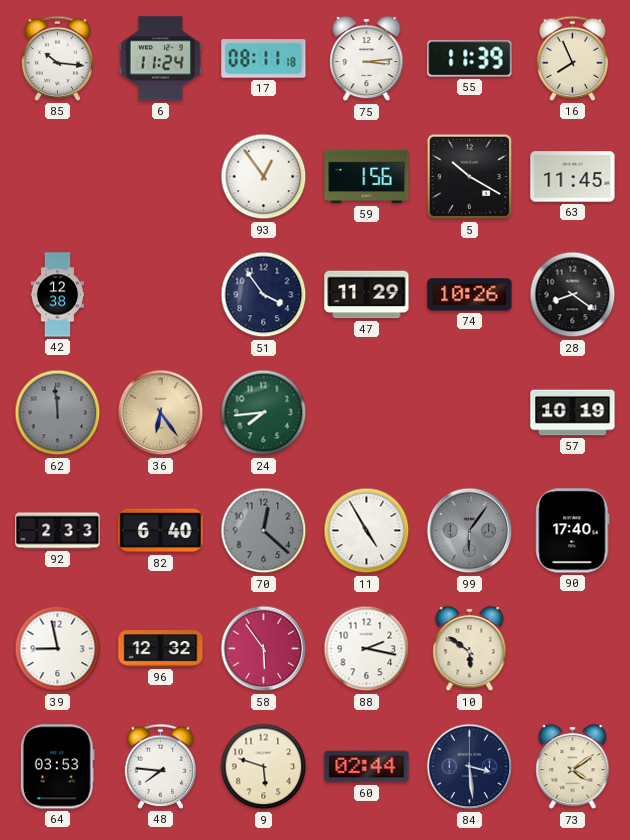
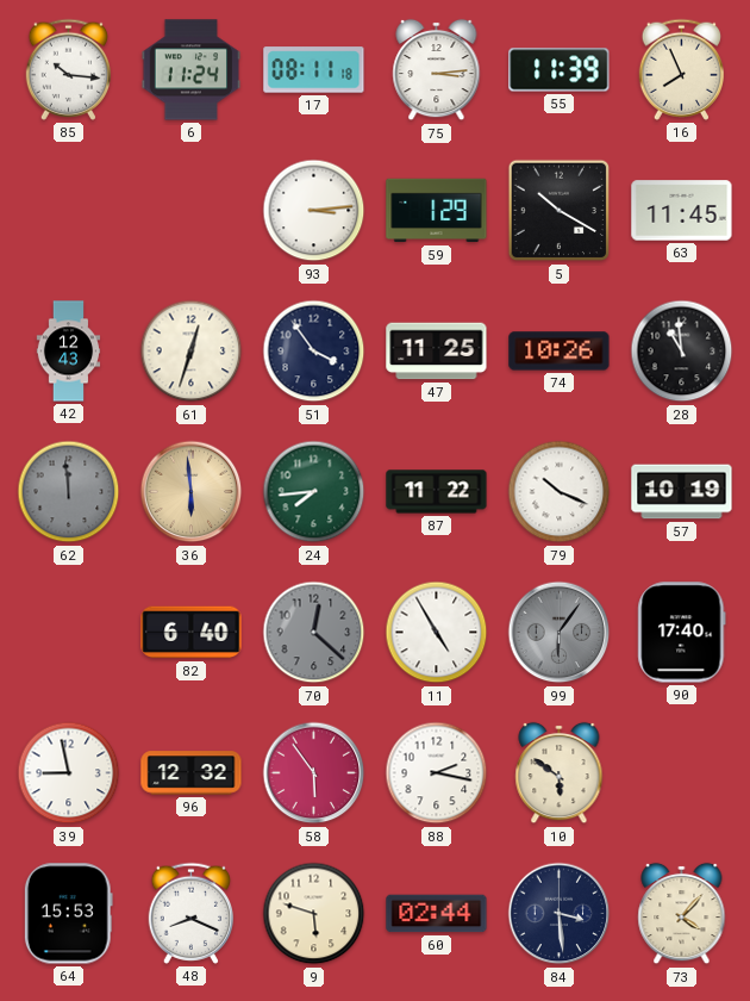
93: 12:54 -> 3:14 (314, 211)
59: 1:56 -> 1:29 (437, 211)
42: 12:38 -> 12:43 (69, 352)
61: none -> 12:33 (192, 352)
47: 11:29 -> 11:25 (437, 352)
28: 8:21 -> 10:59 (682, 352)
36: 6:24 -> 5:59 (192, 492)
87: none -> 11:22 (437, 492)
79: none -> 10:19 (560, 492)
92: 2:33 -> none (58, 531)
64: 03:53 -> 15:53 (68, 914)
48: 7:46 -> 8:19 (190, 913)
73: 4:09 -> 4:07 (682, 914)
